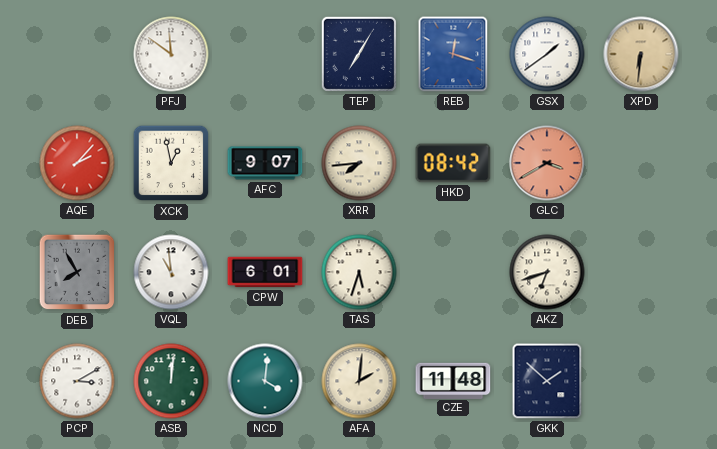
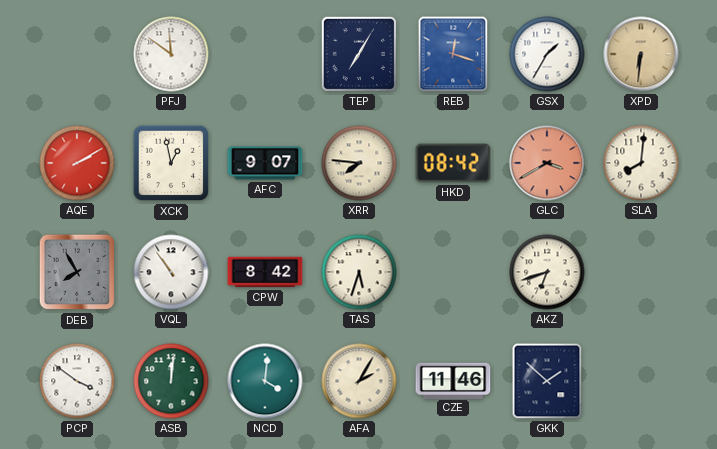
GSX: 1:39 -> 1:35 (547, 54)
AQE: 2:07 -> 2:10 (77, 163)
XRR: 7:44 -> 7:46 (359, 163)
SLA: none -> 8:01 (641, 163)
VQL: 10:59 -> 10:54 (171, 272)
CPW: 6:01 -> 8:42 (265, 272)
PCP: 3:10 -> 3:51 (77, 381)
AFA: 2:01 -> 2:05 (359, 381)
CZE: 11:48 -> 11:46 (453, 380)
